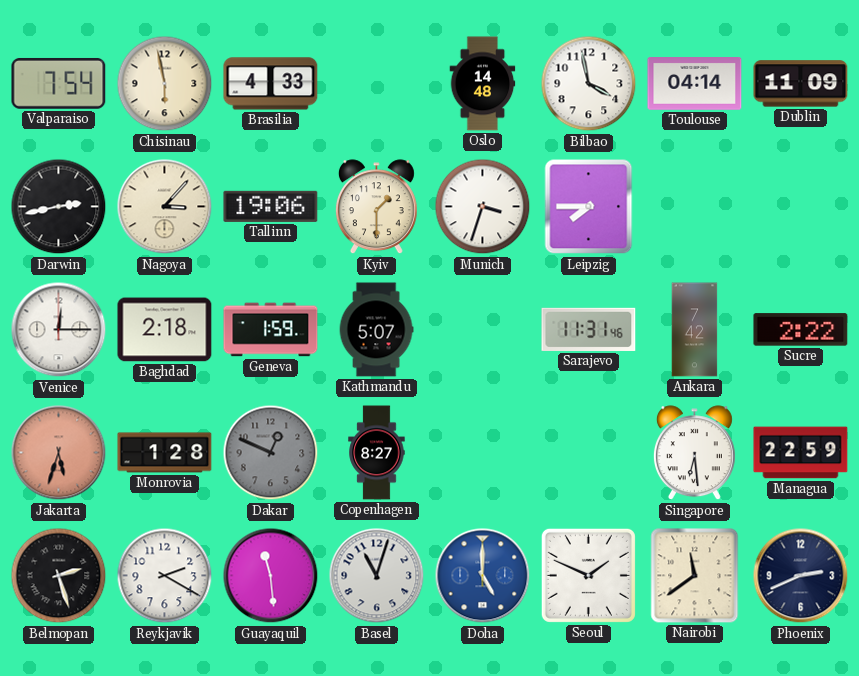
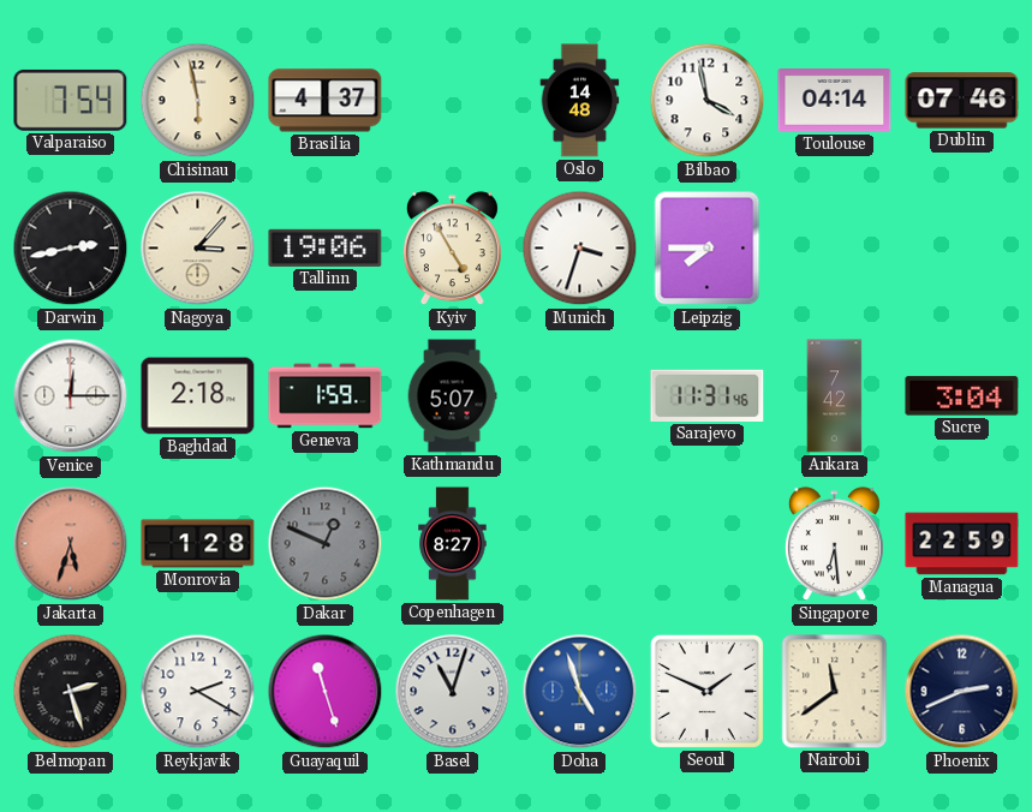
Brasilia: 4:33 -> 4:37 (326, 101)
Dublin: 11:09 -> 07:46 (962, 101)
Kyiv: 1:30 -> 4:55 (452, 249)
Sucre: 2:22 -> 3:04 (962, 396)
Guayaquil: 11:29 -> 11:27 (326, 692)
Doha: 5:00 -> 4:57 (580, 692)
